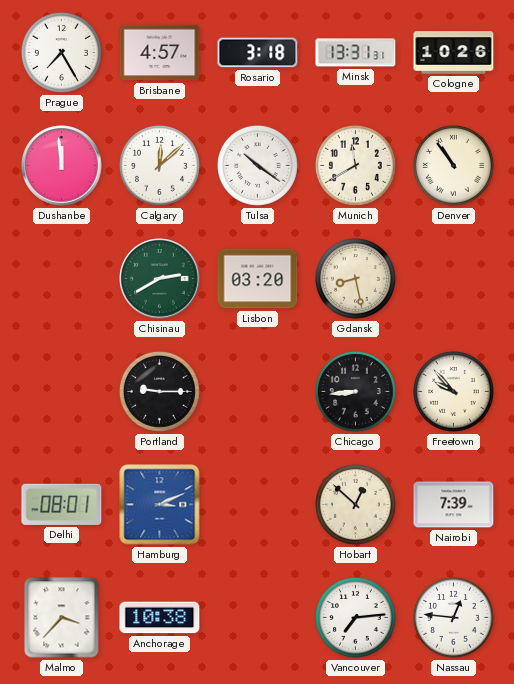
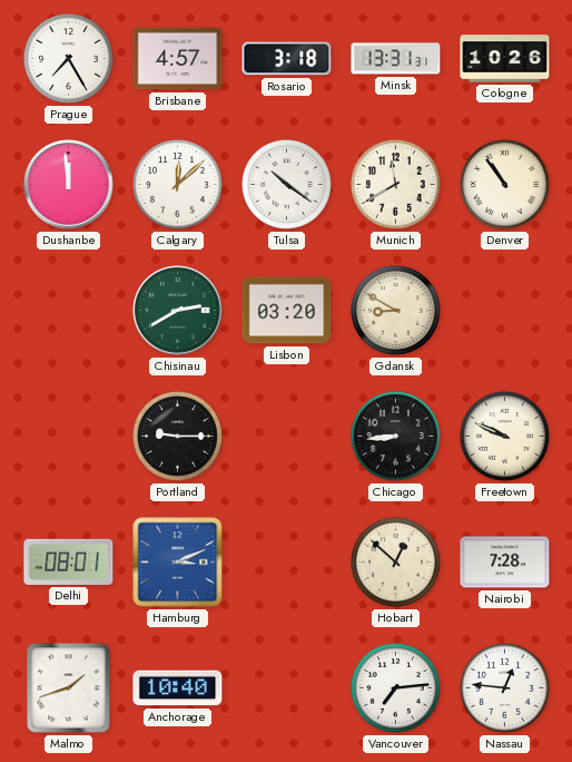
Gdansk: 8:28 -> 8:50 (396, 311)
Freetown: 9:53 -> 9:49 (505, 437)
Nairobi: 7:39 -> 7:28 (505, 563)
Malmo: 3:37 -> 1:42 (69, 688)
Anchorage: 10:38 -> 10:40 (178, 688)
